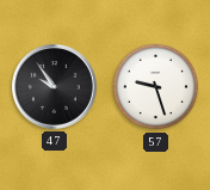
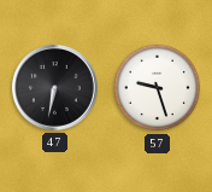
47: 9:54 -> 6:32 (55, 88)
